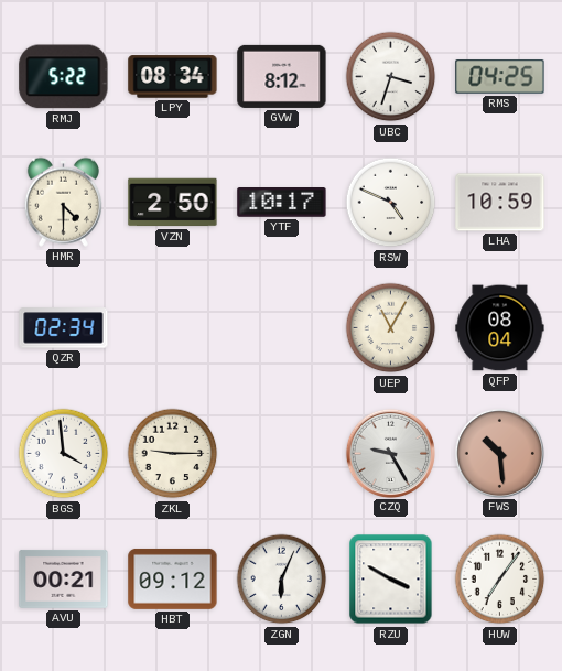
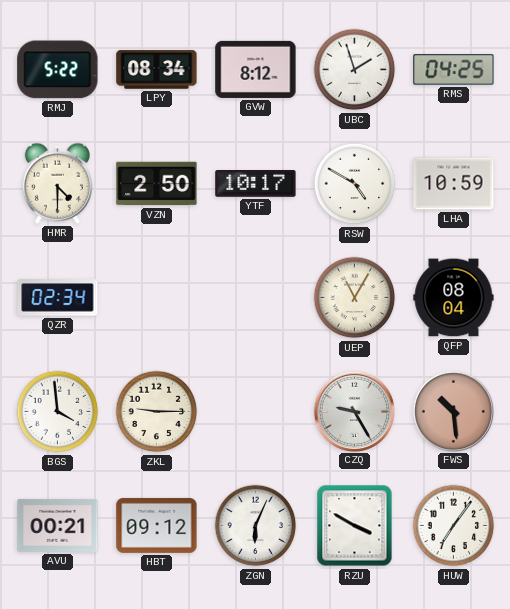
UBC: 3:33 -> 1:57 (355, 70)
RSW: 4:49 -> 4:50 (355, 184)
